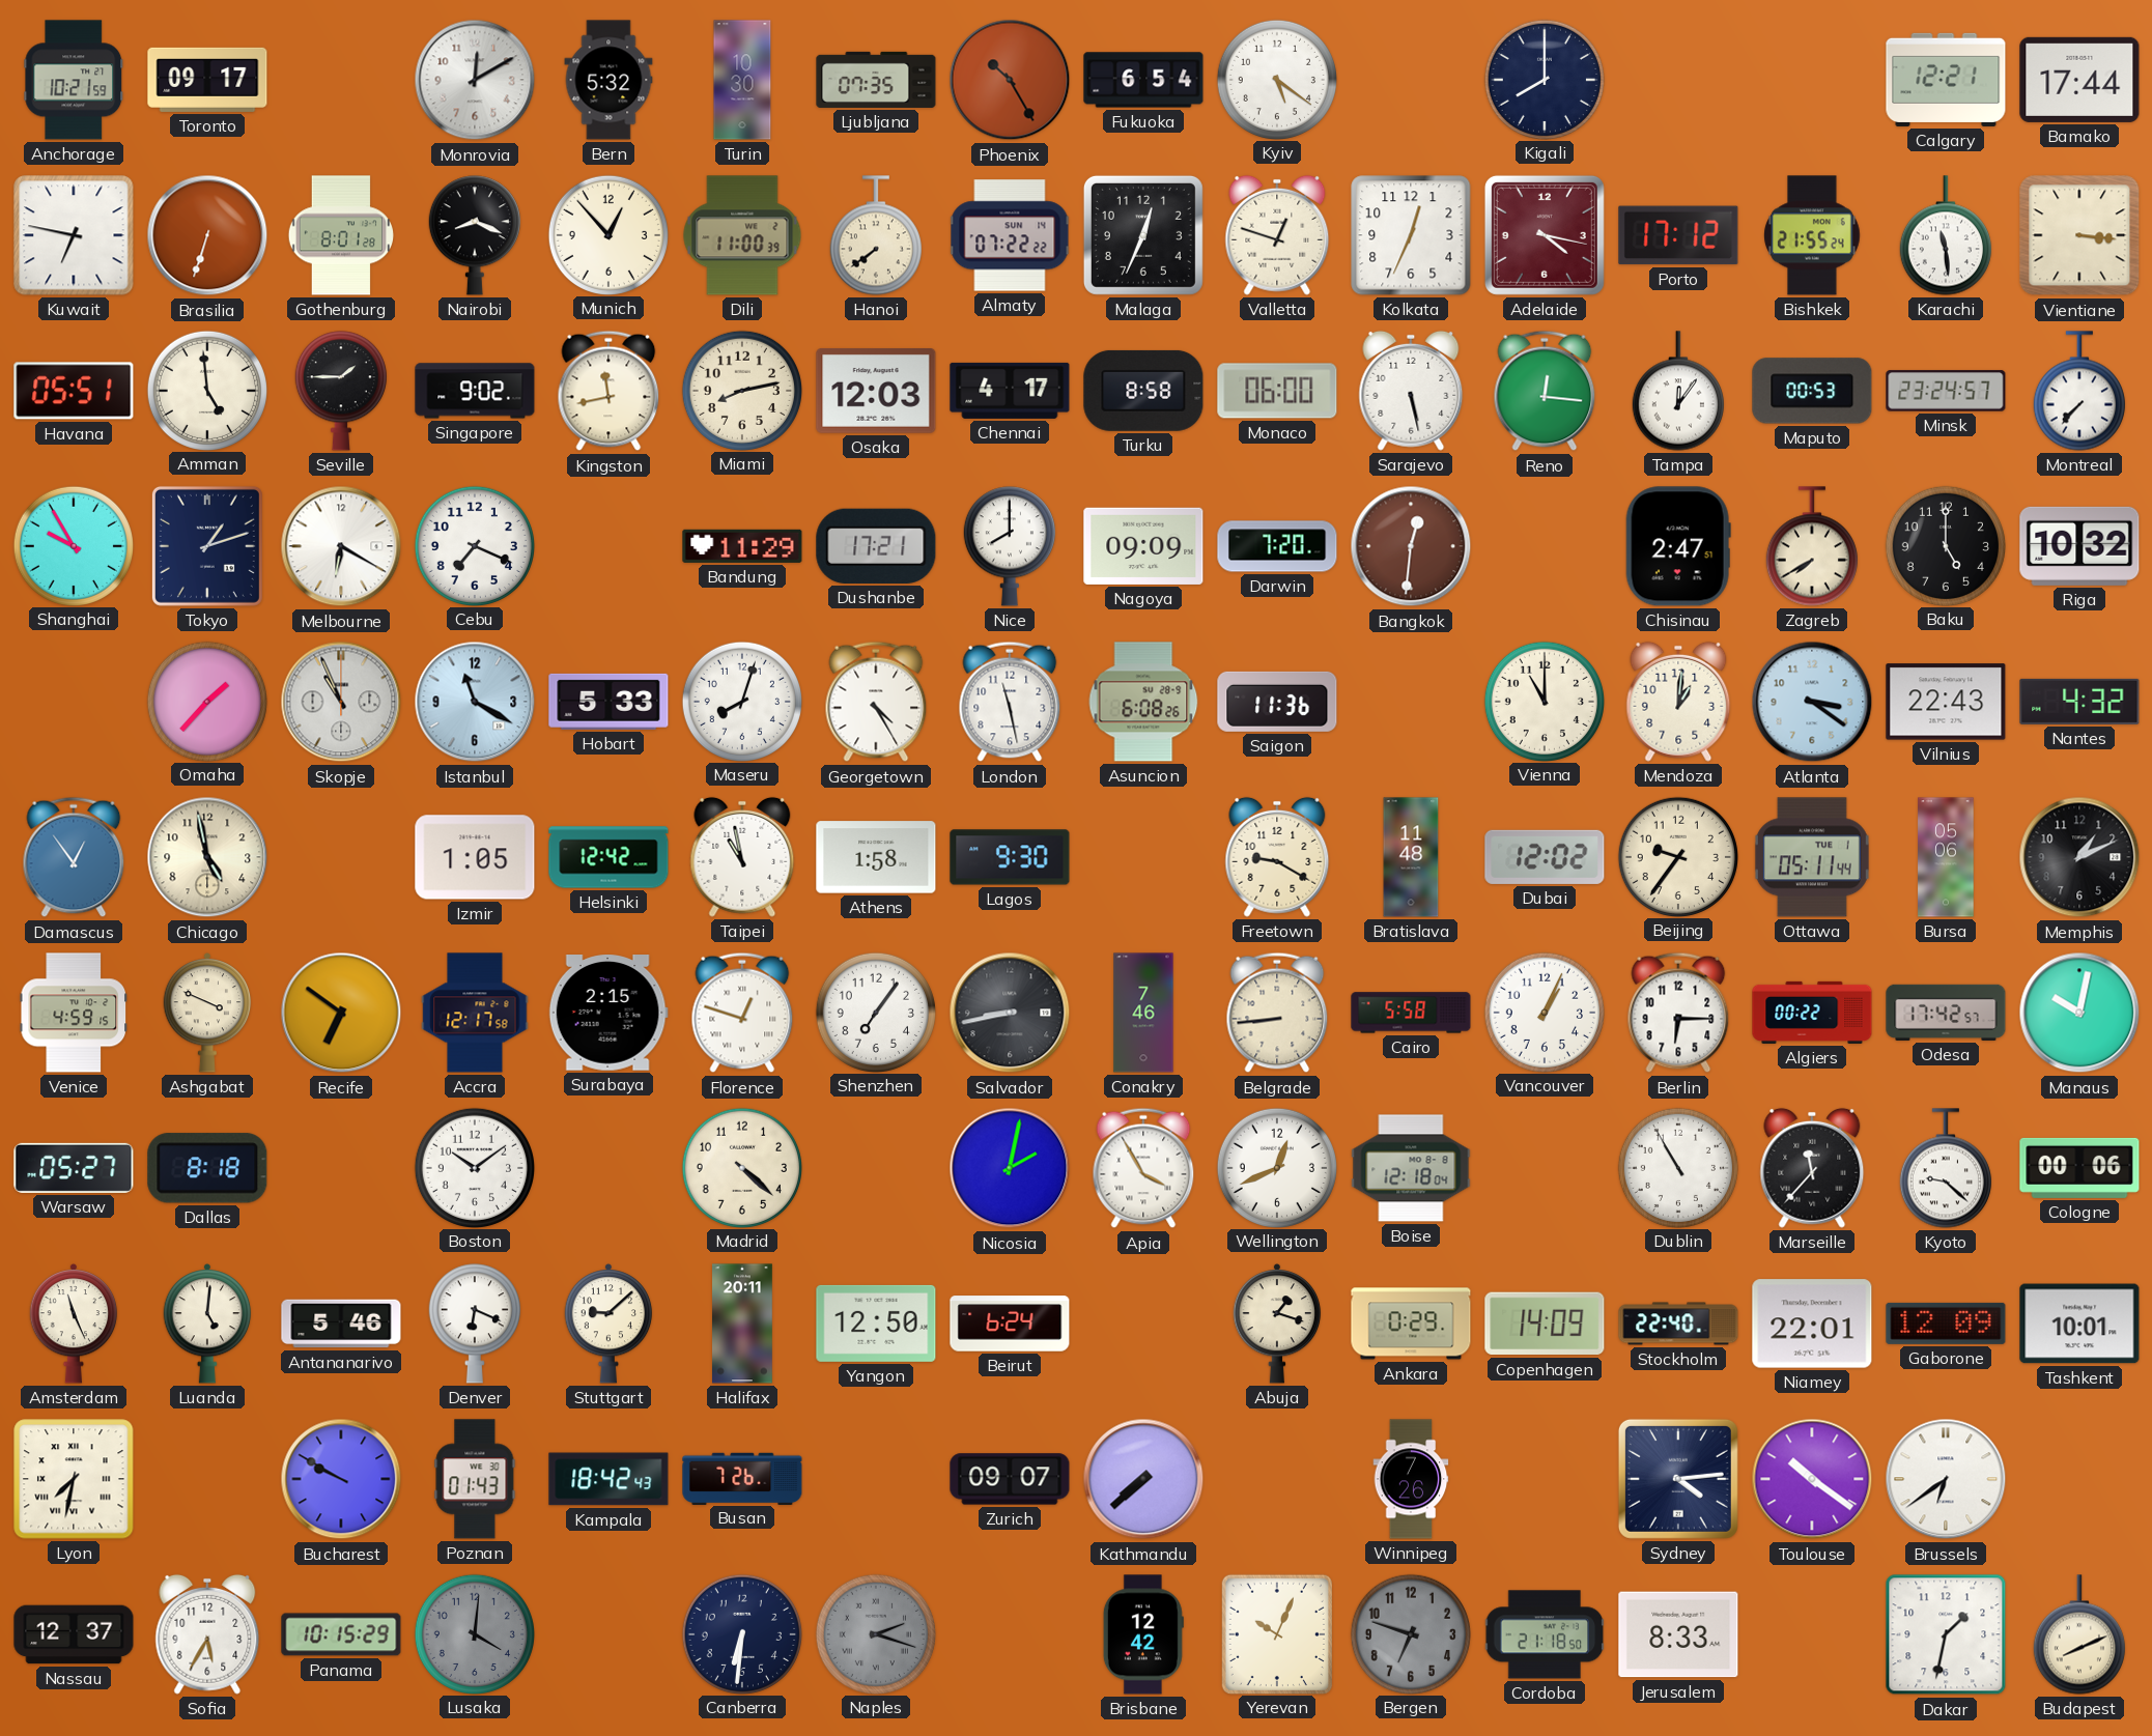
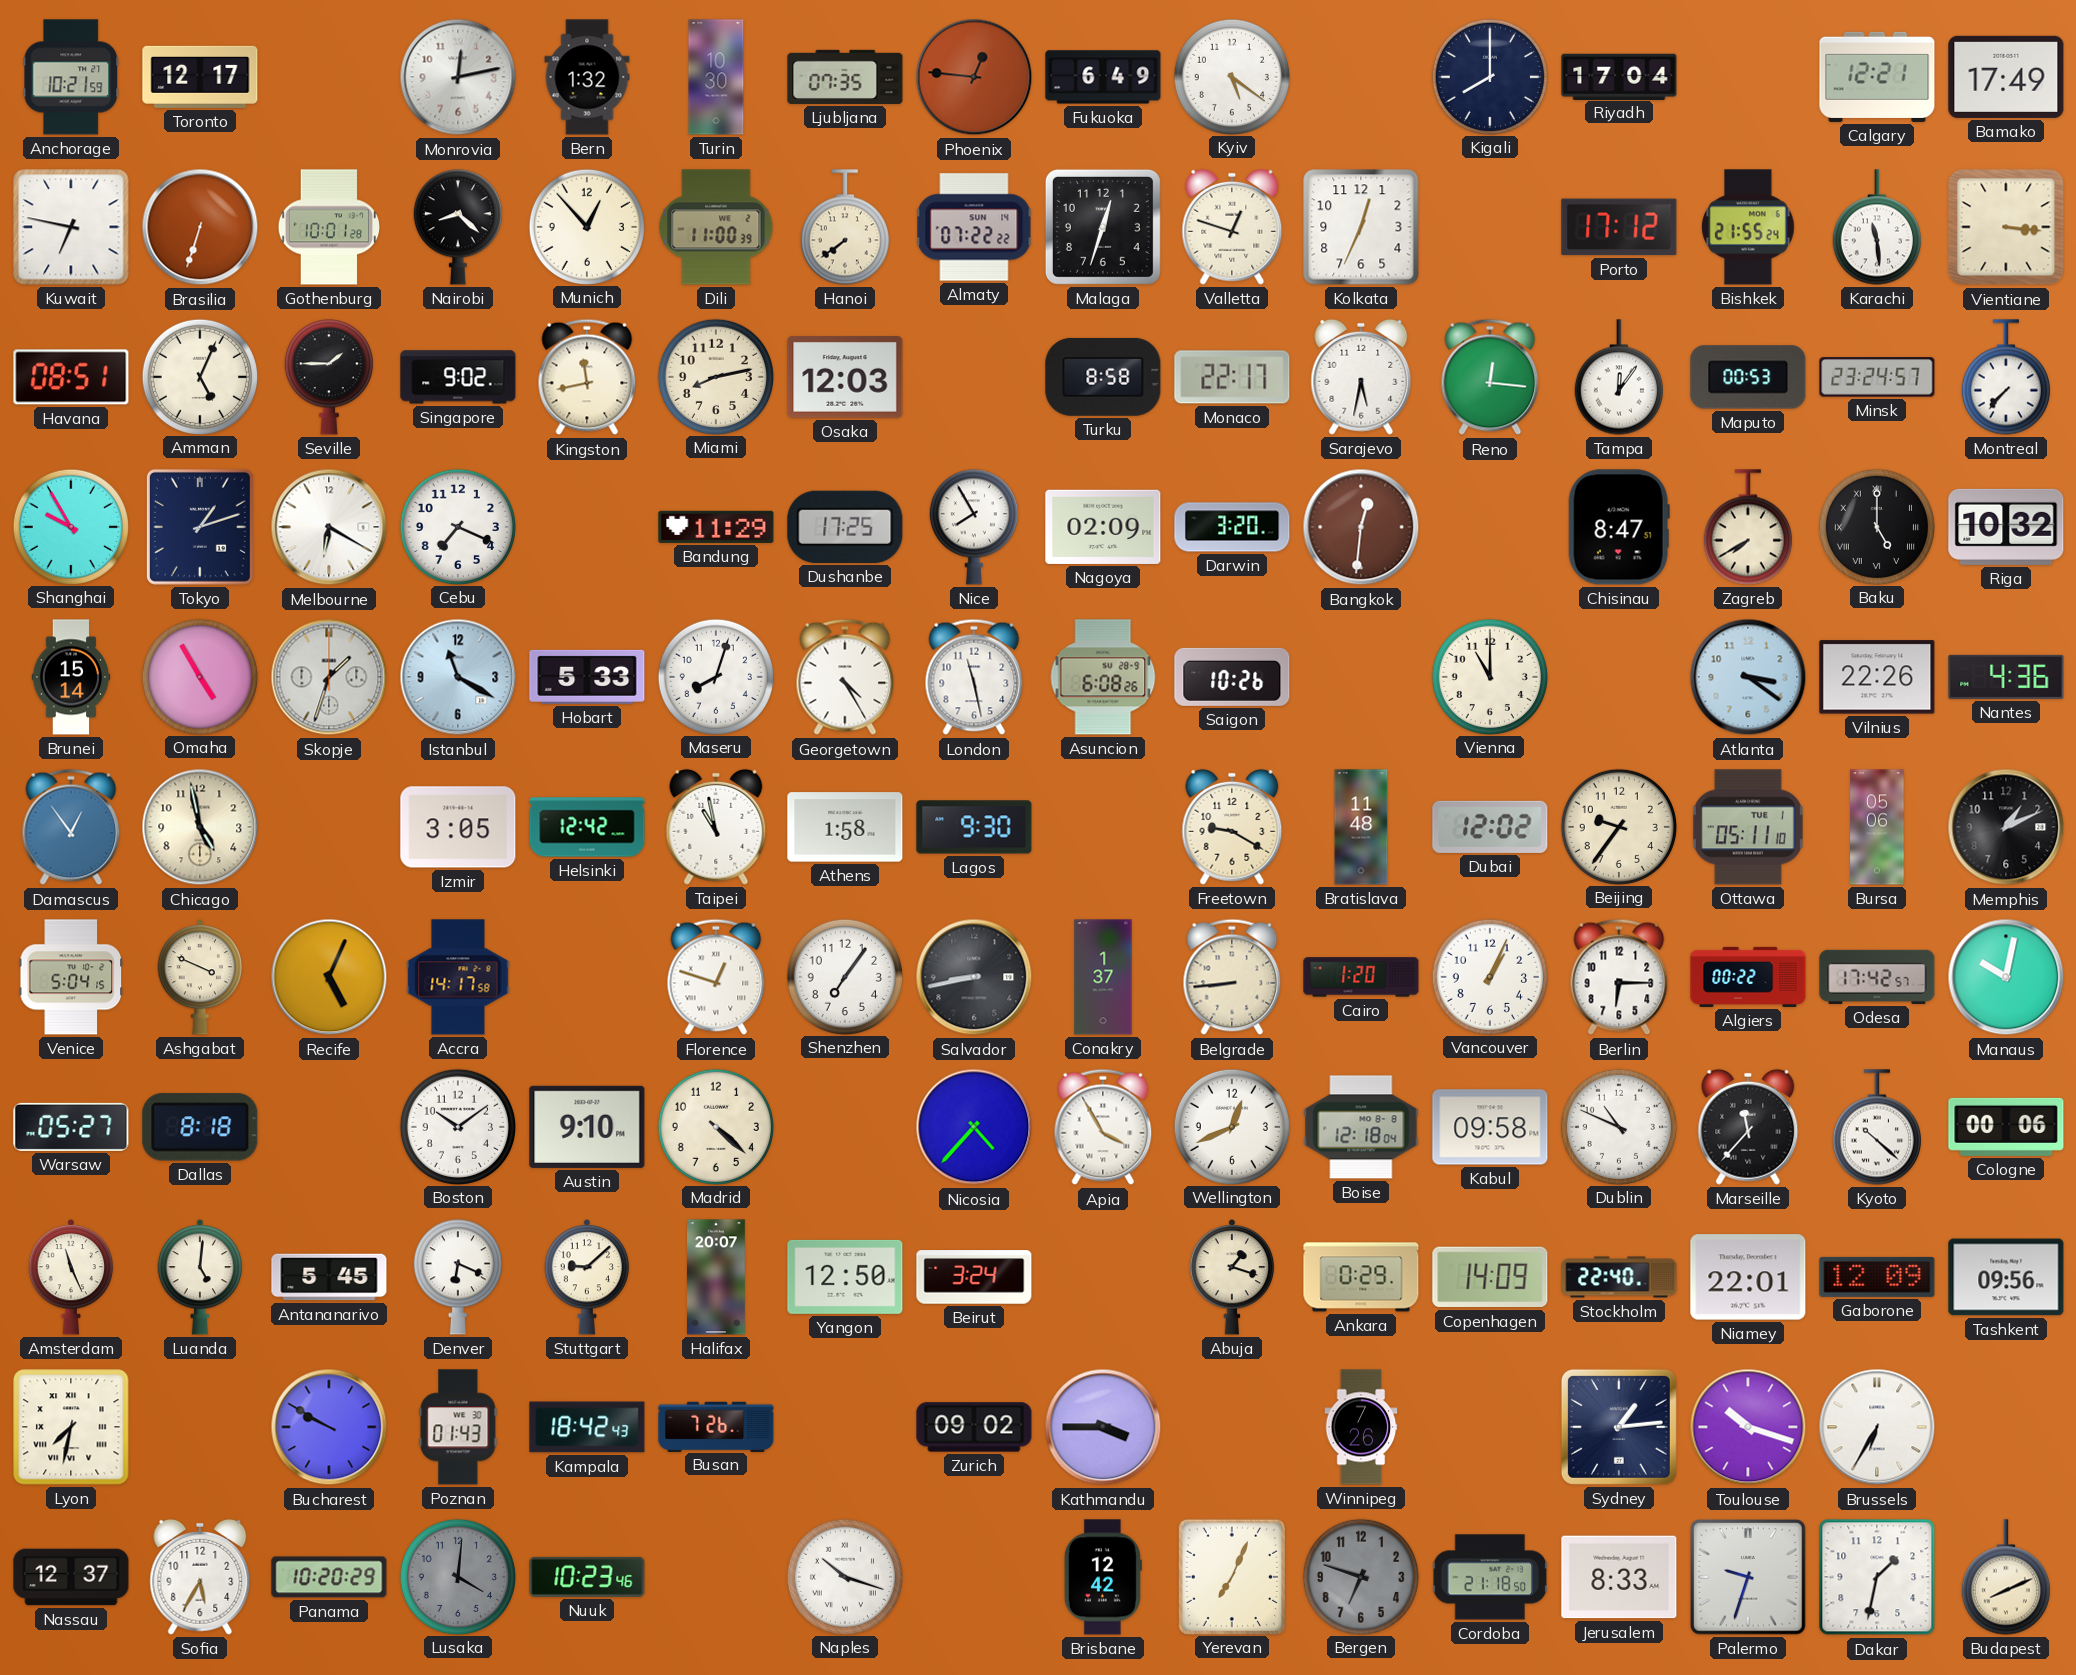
Toronto: 09:17 -> 12:17 (200, 77)
Monrovia: 12:10 -> 12:13 (458, 77)
Bern: 5:32 -> 1:32 (587, 77)
Phoenix: 10:25 -> 12:46 (974, 77)
Fukuoka: 6:54 -> 6:49 (1103, 77)
Riyadh: none -> 17:04 (1619, 76)
Bamako: 17:44 -> 17:49 (2006, 77)
Gothenburg: 8:01 -> 10:01 (328, 227)
Nairobi: 8:19 -> 8:22 (458, 227)
Malaga: 12:34 -> 12:33 (1103, 227)
Adelaide: 4:17 -> none (1545, 235)
Havana: 05:51 -> 08:51 (71, 377)
Amman: 4:59 -> 5:04 (199, 376)
Chennai: 4:17 -> none (1010, 391)
Monaco: 06:00 -> 22:17 (1232, 377)
Sarajevo: 5:28 -> 5:32 (1361, 377)
Dushanbe: 17:21 -> 17:25 (845, 527)
Nice: 8:00 -> 7:55 (974, 527)
Nagoya: 09:09 -> 02:09 (1103, 527)
Darwin: 7:20 -> 3:20 (1232, 527)
Chisinau: 2:47 -> 8:47 (1619, 527)
Baku numerals: Arabic -> Roman (1876, 526)
Brunei: none -> 15:14 (71, 677)
Omaha: 1:37 -> 4:55 (199, 676)
Skopje: 10:56 -> 1:33 (329, 677)
Saigon: 11:36 -> 10:26 (1232, 677)
Mendoza: 1:01 -> none (1678, 702)
Vilnius: 22:43 -> 22:26 (1877, 677)
Nantes: 4:32 -> 4:36 (2006, 677)
Izmir: 1:05 -> 3:05 (458, 827)
Ottawa: 05:11:44 -> 05:11:10 (1748, 827)
Venice: 4:59 -> 5:04 (70, 977)
Recife: 6:51 -> 5:04 (329, 977)
Accra: 12:17 -> 14:17 (458, 977)
Surabaya: 2:15 -> none (608, 1013)
Conakry: 7:46 -> 1:37 (1103, 977)
Cairo: 5:58 -> 1:20 (1361, 977)
Austin: none -> 9:10 (587, 1127)
Nicosia: 2:02 -> 4:37 (974, 1127)
Kabul: none -> 09:58 (1490, 1127)
Dublin: 10:55 -> 10:49 (1618, 1126)
Kyoto: 9:22 -> 10:22 (1877, 1127)
Antananarivo: 5:46 -> 5:45 (329, 1277)
Halifax: 20:11 -> 20:07 (717, 1277)
Beirut: 6:24 -> 3:24 (974, 1277)
Tashkent: 10:01 -> 09:56 (2006, 1277)
Zurich: 09:07 -> 09:02 (974, 1427)
Kathmandu: 7:38 -> 3:45 (1103, 1427)
Sydney: 4:14 -> 1:14 (1619, 1427)
Toulouse: 10:21 -> 10:18 (1748, 1427)
Brussels: 6:39 -> 6:35 (1877, 1427)
Panama: 10:15 -> 10:20 (329, 1577)
Nuuk: none -> 10:23 (587, 1577)
Canberra: 6:31 -> none (741, 1633)
Naples: 2:18 -> 10:18 (844, 1576)
Naples dial: grey -> white (844, 1576)
Yerevan: 10:04 -> 7:04 (1232, 1576)
Palermo: none -> 9:33 (1748, 1577)
